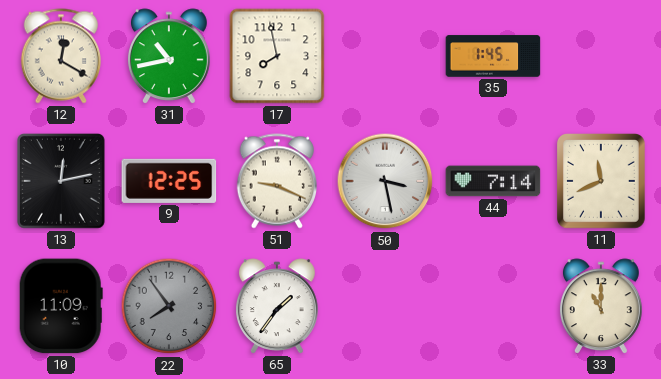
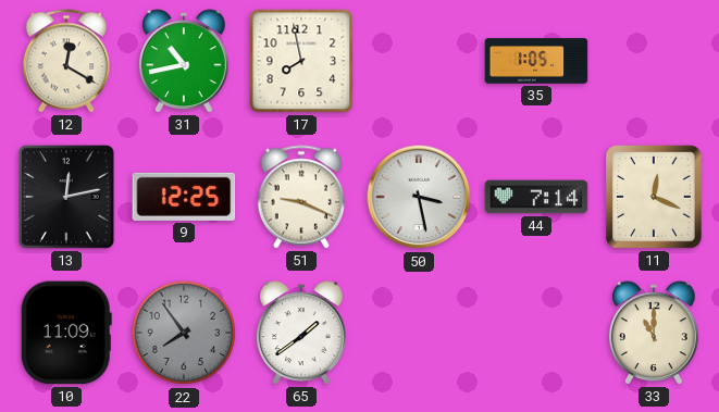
35: 1:45 -> 1:05 (536, 61)
11: 11:41 -> 12:19 (655, 198)
65: 1:36 -> 1:39 (301, 333)
